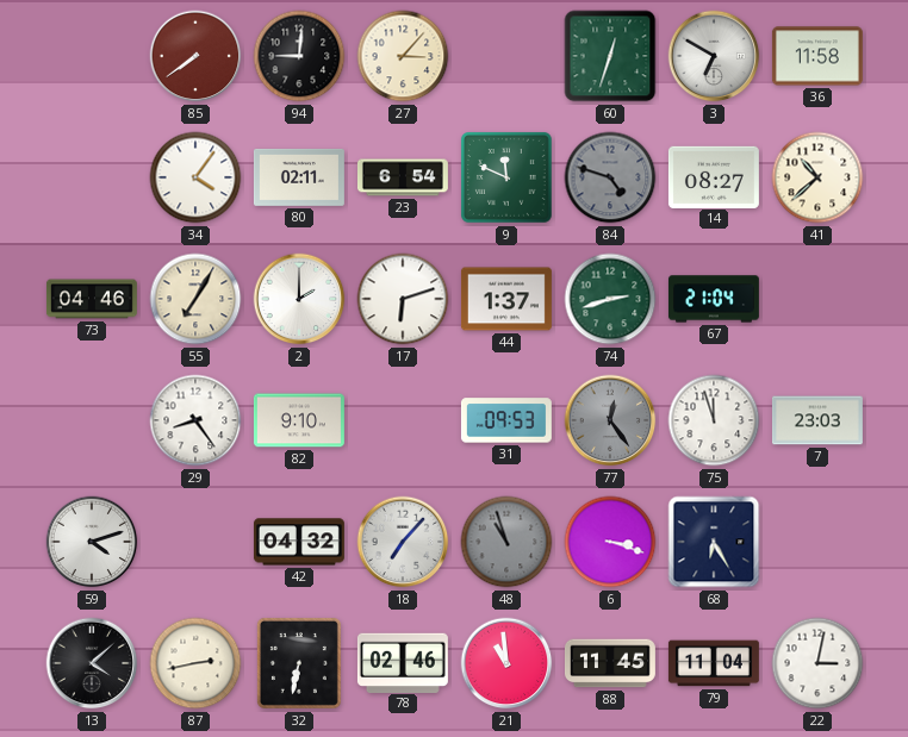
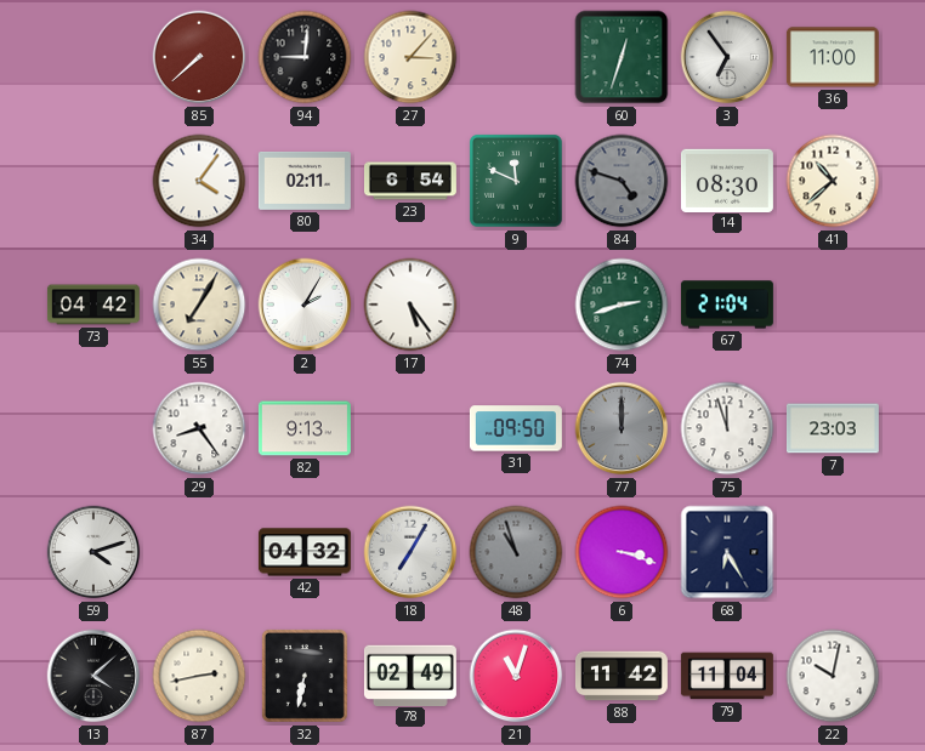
85: 7:39 -> 7:38 (199, 57)
3: 6:50 -> 6:54 (727, 57)
36: 11:58 -> 11:00 (833, 57)
14: 08:27 -> 08:30 (727, 180)
73: 04:46 -> 04:42 (93, 305)
2: 2:00 -> 2:05 (305, 305)
17: 6:12 -> 5:24 (410, 305)
44: 1:37 -> none (506, 299)
82: 9:10 -> 9:13 (305, 428)
31: 09:53 -> 09:50 (516, 428)
77: 12:24 -> 12:00 (622, 428)
18: 7:07 -> 7:05 (410, 552)
78: 02:46 -> 02:49 (410, 675)
21: 10:59 -> 11:03 (516, 676)
88: 11:45 -> 11:42 (622, 676)
22: 3:02 -> 10:02 (833, 676)
